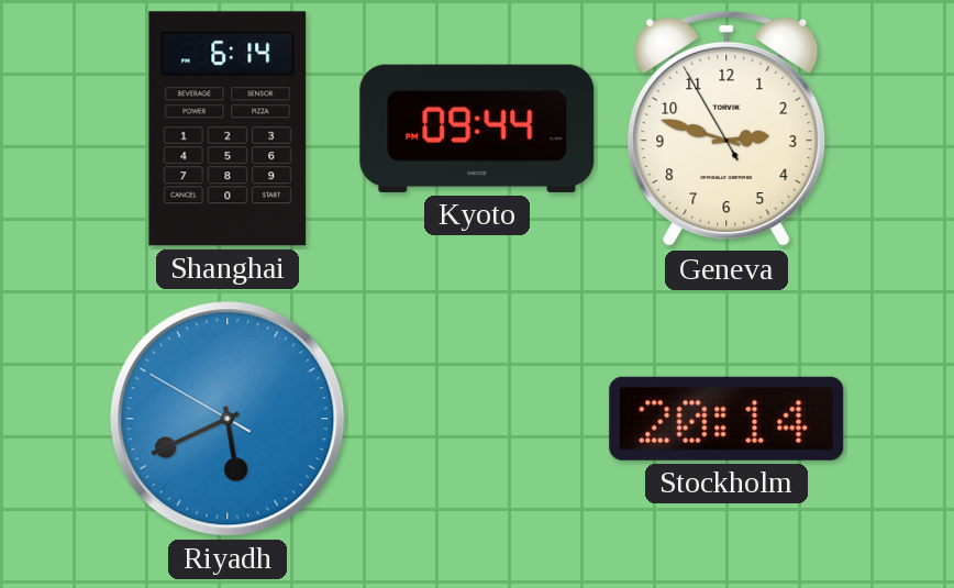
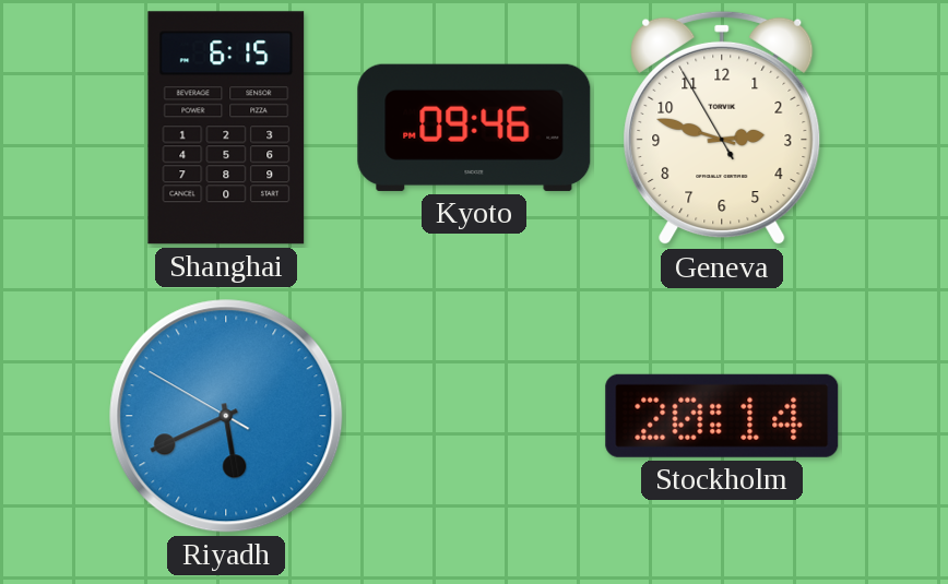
Shanghai: 6:14 -> 6:15 (226, 128)
Kyoto: 09:44 -> 09:46 (474, 128)
